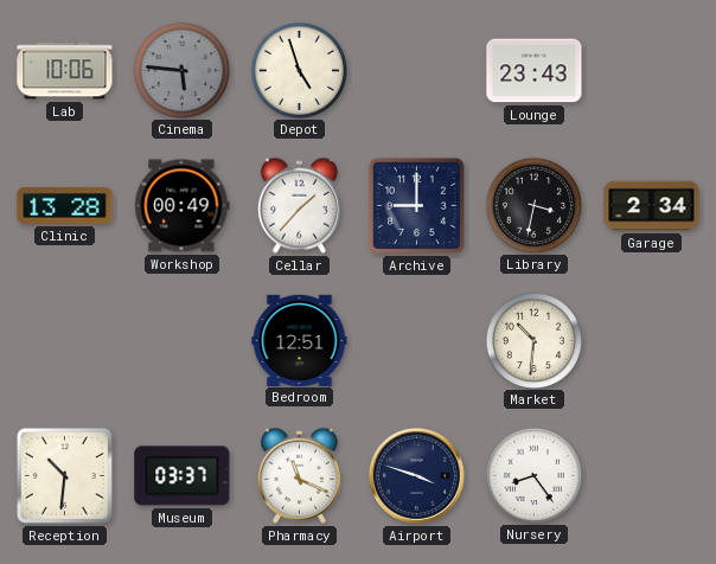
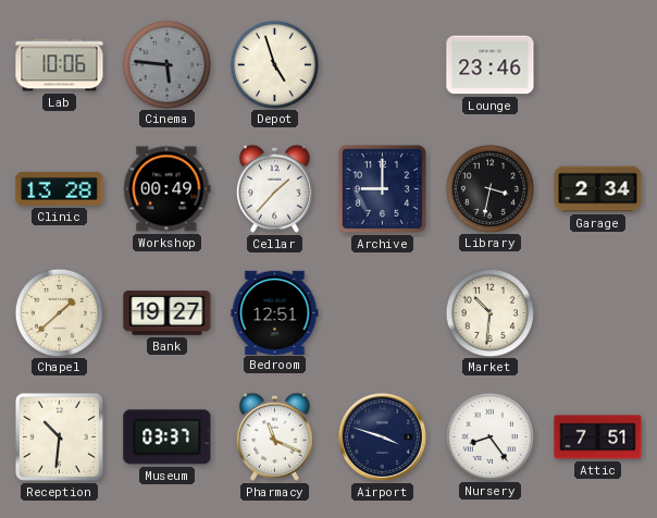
Lounge: 23:43 -> 23:46 (491, 65)
Chapel: none -> 1:38 (59, 312)
Bank: none -> 19:27 (168, 313)
Attic: none -> 7:51 (598, 437)
